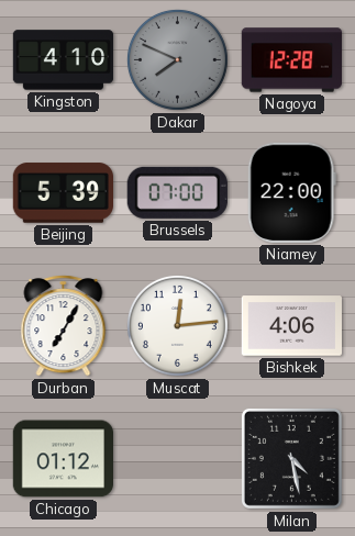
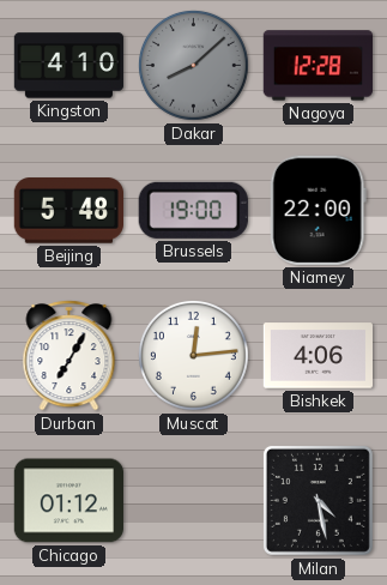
Dakar: 7:49 -> 8:08 (193, 65)
Beijing: 5:39 -> 5:48 (68, 211)
Brussels: 07:00 -> 19:00 (193, 210)
